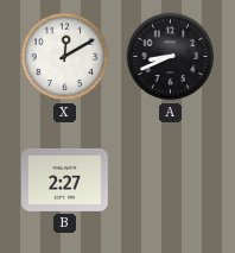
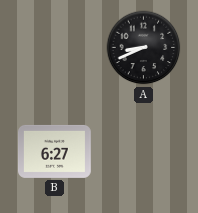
X: 12:10 -> none (65, 57)
B: 2:27 -> 6:27 (55, 151)
